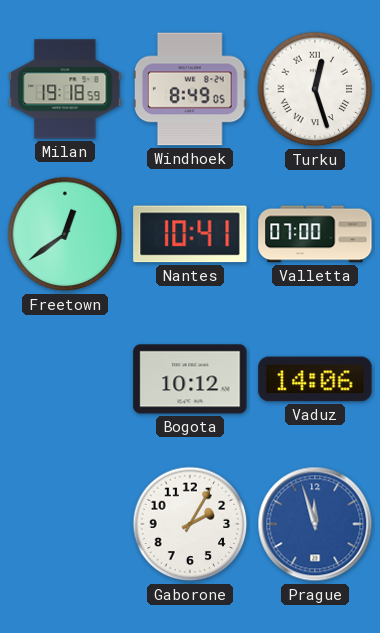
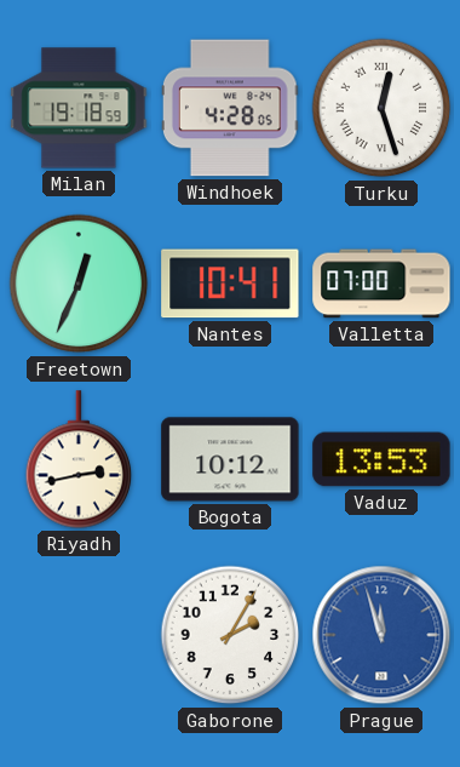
Windhoek: 8:49 -> 4:28 (230, 108)
Freetown: 12:39 -> 12:34 (79, 284)
Riyadh: none -> 2:43 (79, 459)
Vaduz: 14:06 -> 13:53 (381, 459)
